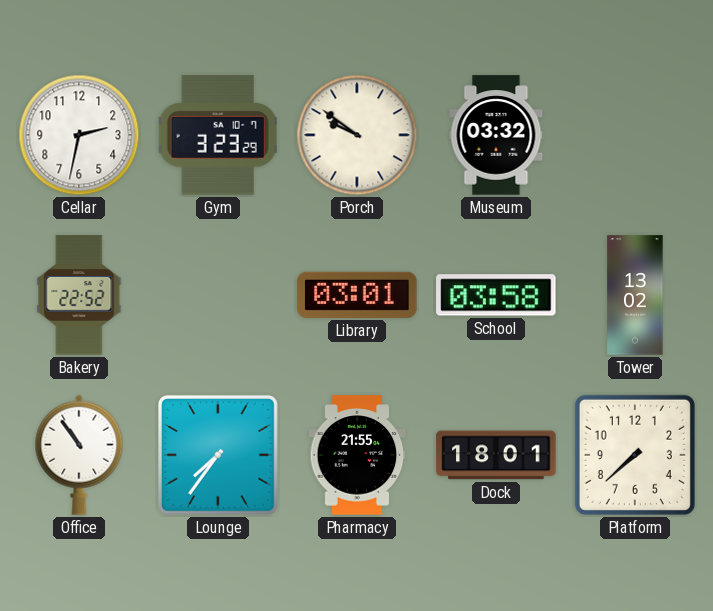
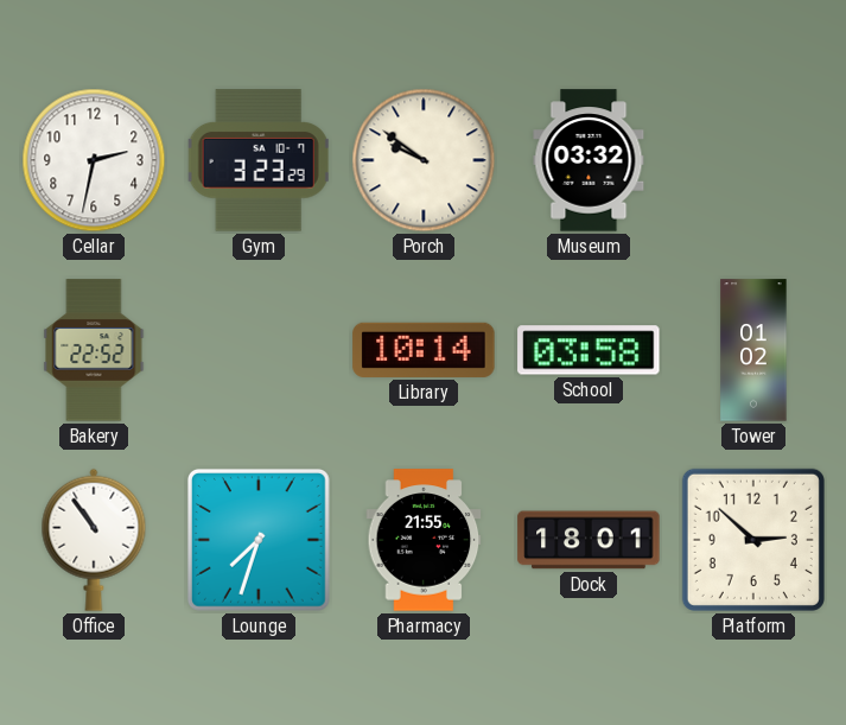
Library: 03:01 -> 10:14 (424, 350)
Tower: 13:02 -> 01:02 (753, 350)
Lounge: 7:36 -> 7:33 (259, 540)
Platform: 7:38 -> 2:52 (753, 540)
